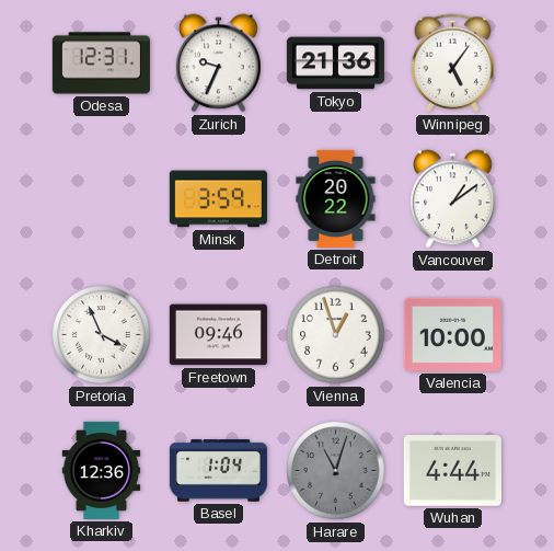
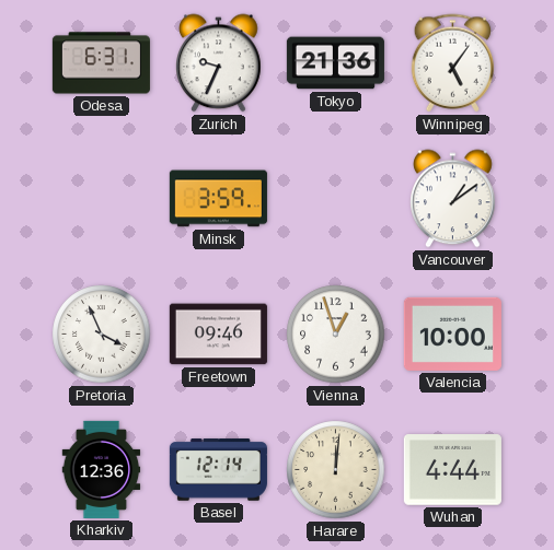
Odesa: 12:31 -> 6:31 (101, 63)
Detroit: 20:22 -> none (336, 198)
Basel: 1:04 -> 12:14 (218, 470)
Harare: 11:03 -> 12:01 (336, 470)
Harare dial: grey -> cream (336, 470)
